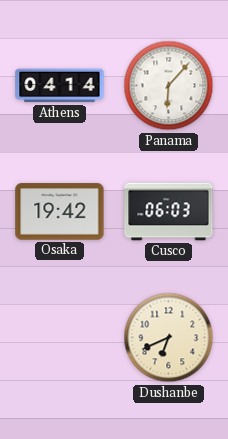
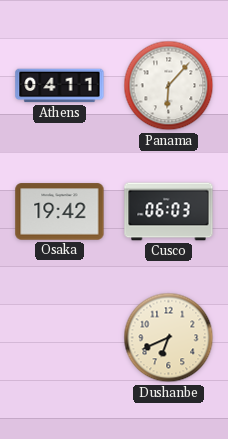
Athens: 04:14 -> 04:11 (60, 86)
